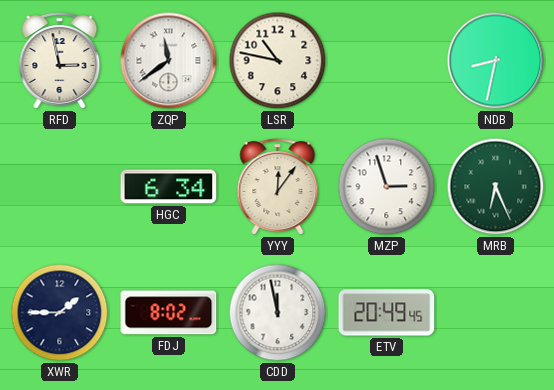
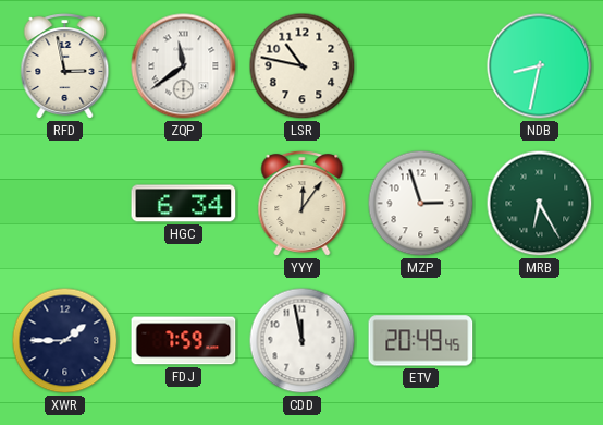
MRB: 6:26 -> 6:25 (540, 204)
FDJ: 8:02 -> 7:59 (184, 341)
